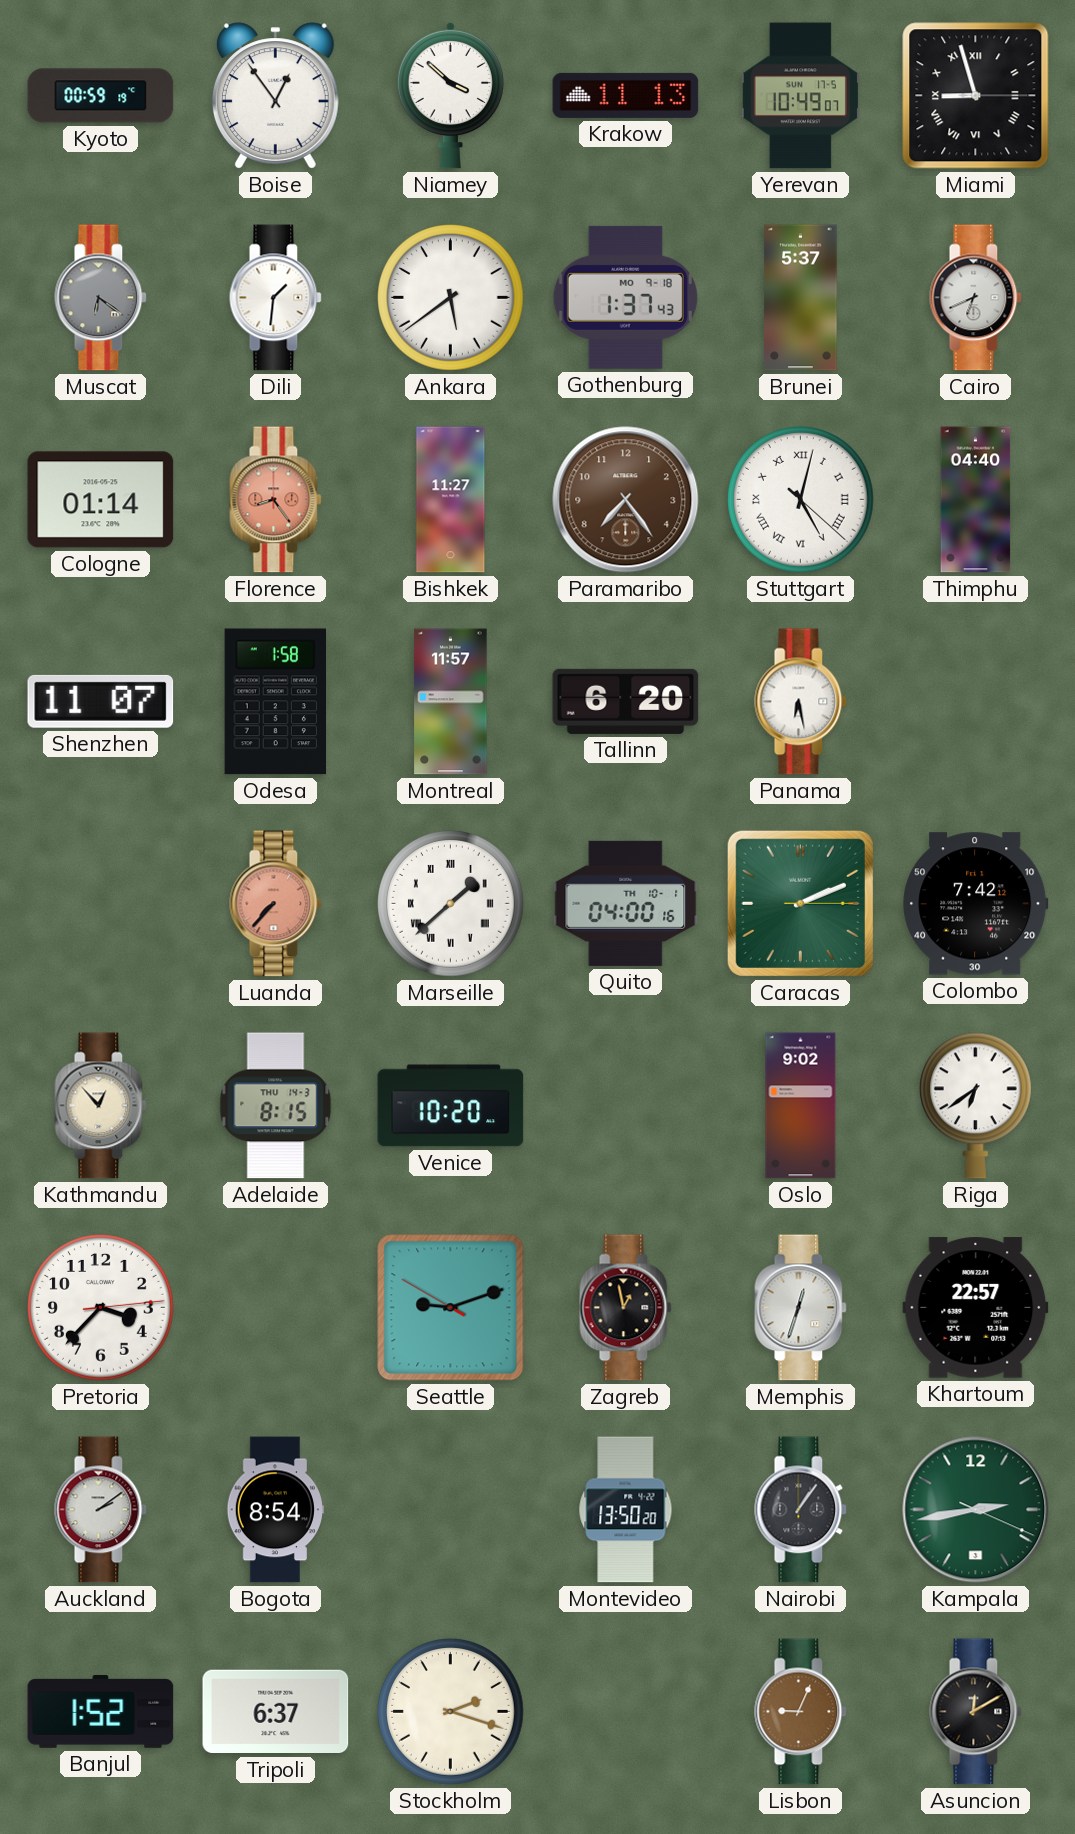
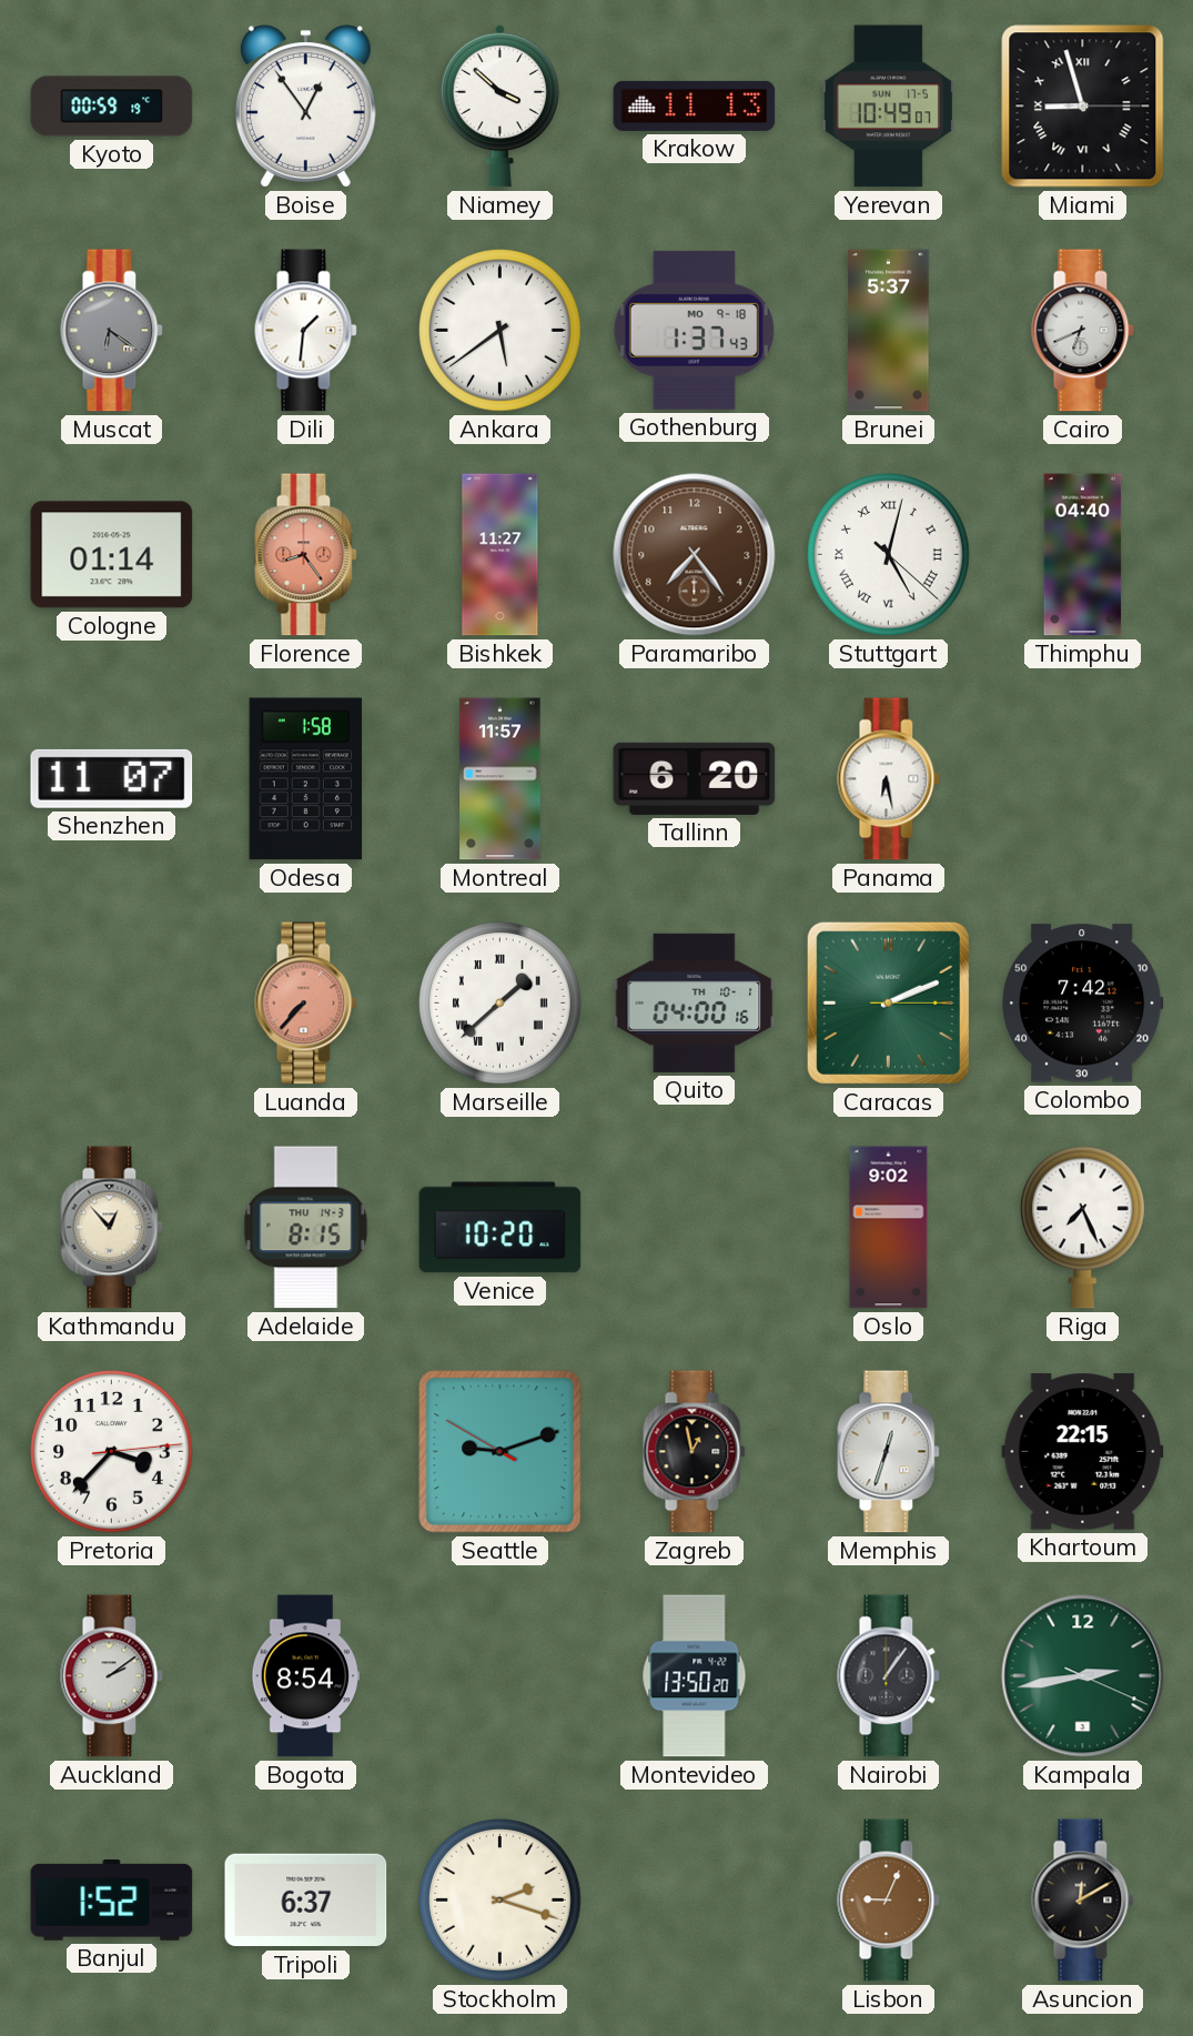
Riga: 6:39 -> 7:26 (1082, 1228)
Khartoum: 22:57 -> 22:15 (1083, 1452)
